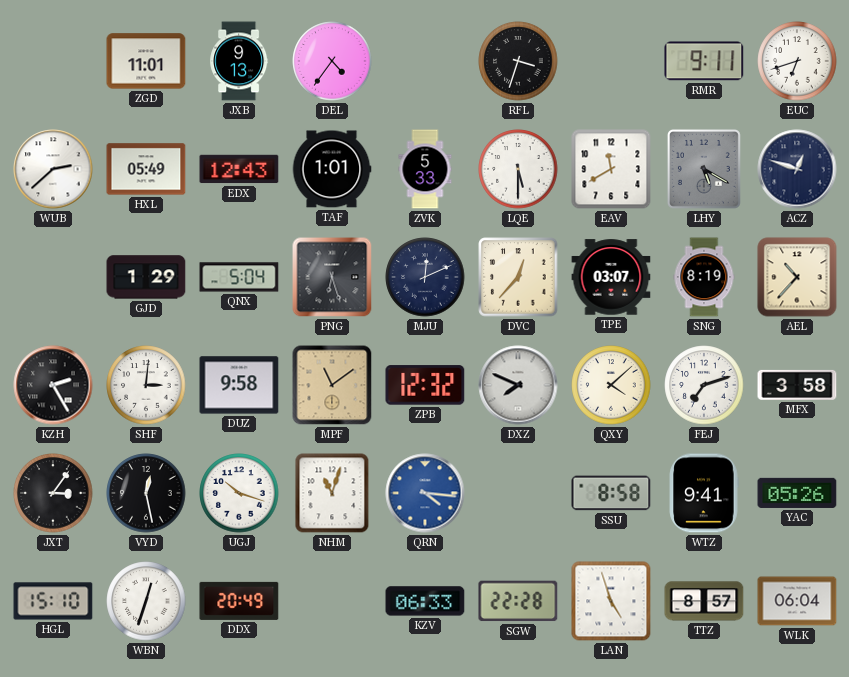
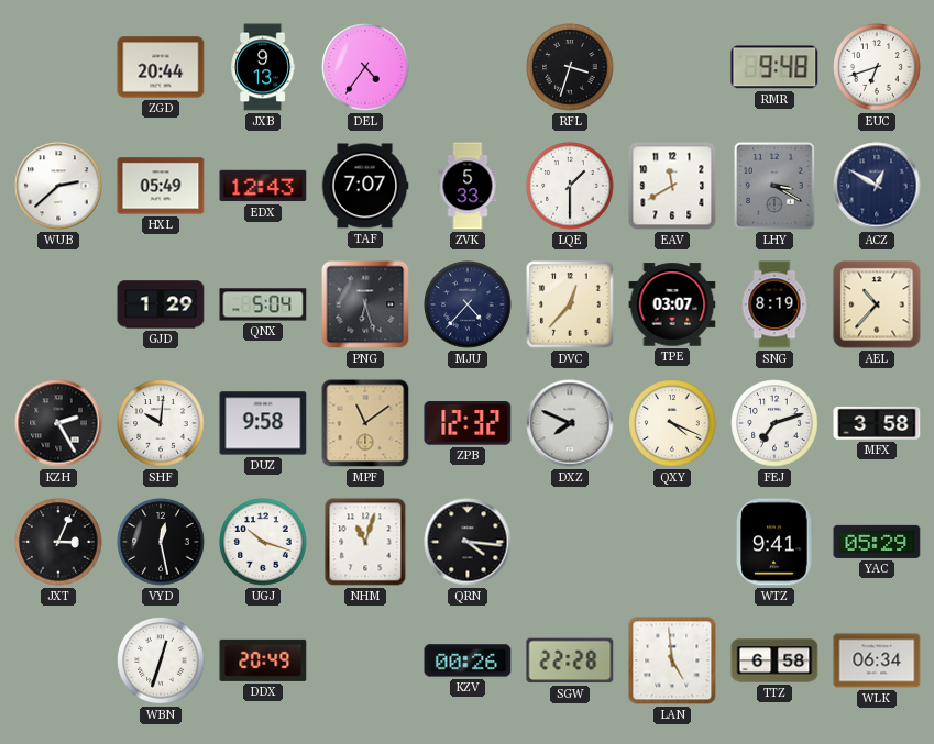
ZGD: 11:01 -> 20:44 (161, 67)
RMR: 9:11 -> 9:48 (774, 67)
TAF: 1:01 -> 7:07 (365, 186)
LQE: 5:30 -> 1:30 (570, 186)
LHY: 5:20 -> 3:20 (774, 186)
ACZ: 12:48 -> 12:50 (877, 186)
MJU: 12:11 -> 4:37 (468, 304)
SHF: 3:01 -> 10:01 (161, 423)
QXY: 4:08 -> 4:19 (672, 423)
JXT: 3:06 -> 3:04 (58, 542)
QRN dial: blue -> black (468, 542)
SSU: 8:58 -> none (611, 493)
YAC: 05:26 -> 05:29 (877, 542)
HGL: 15:10 -> none (53, 601)
KZV: 06:33 -> 00:26 (468, 660)
LAN: 4:57 -> 4:59 (672, 660)
TTZ: 8:57 -> 6:58 (774, 660)
WLK: 06:04 -> 06:34 (877, 660)
